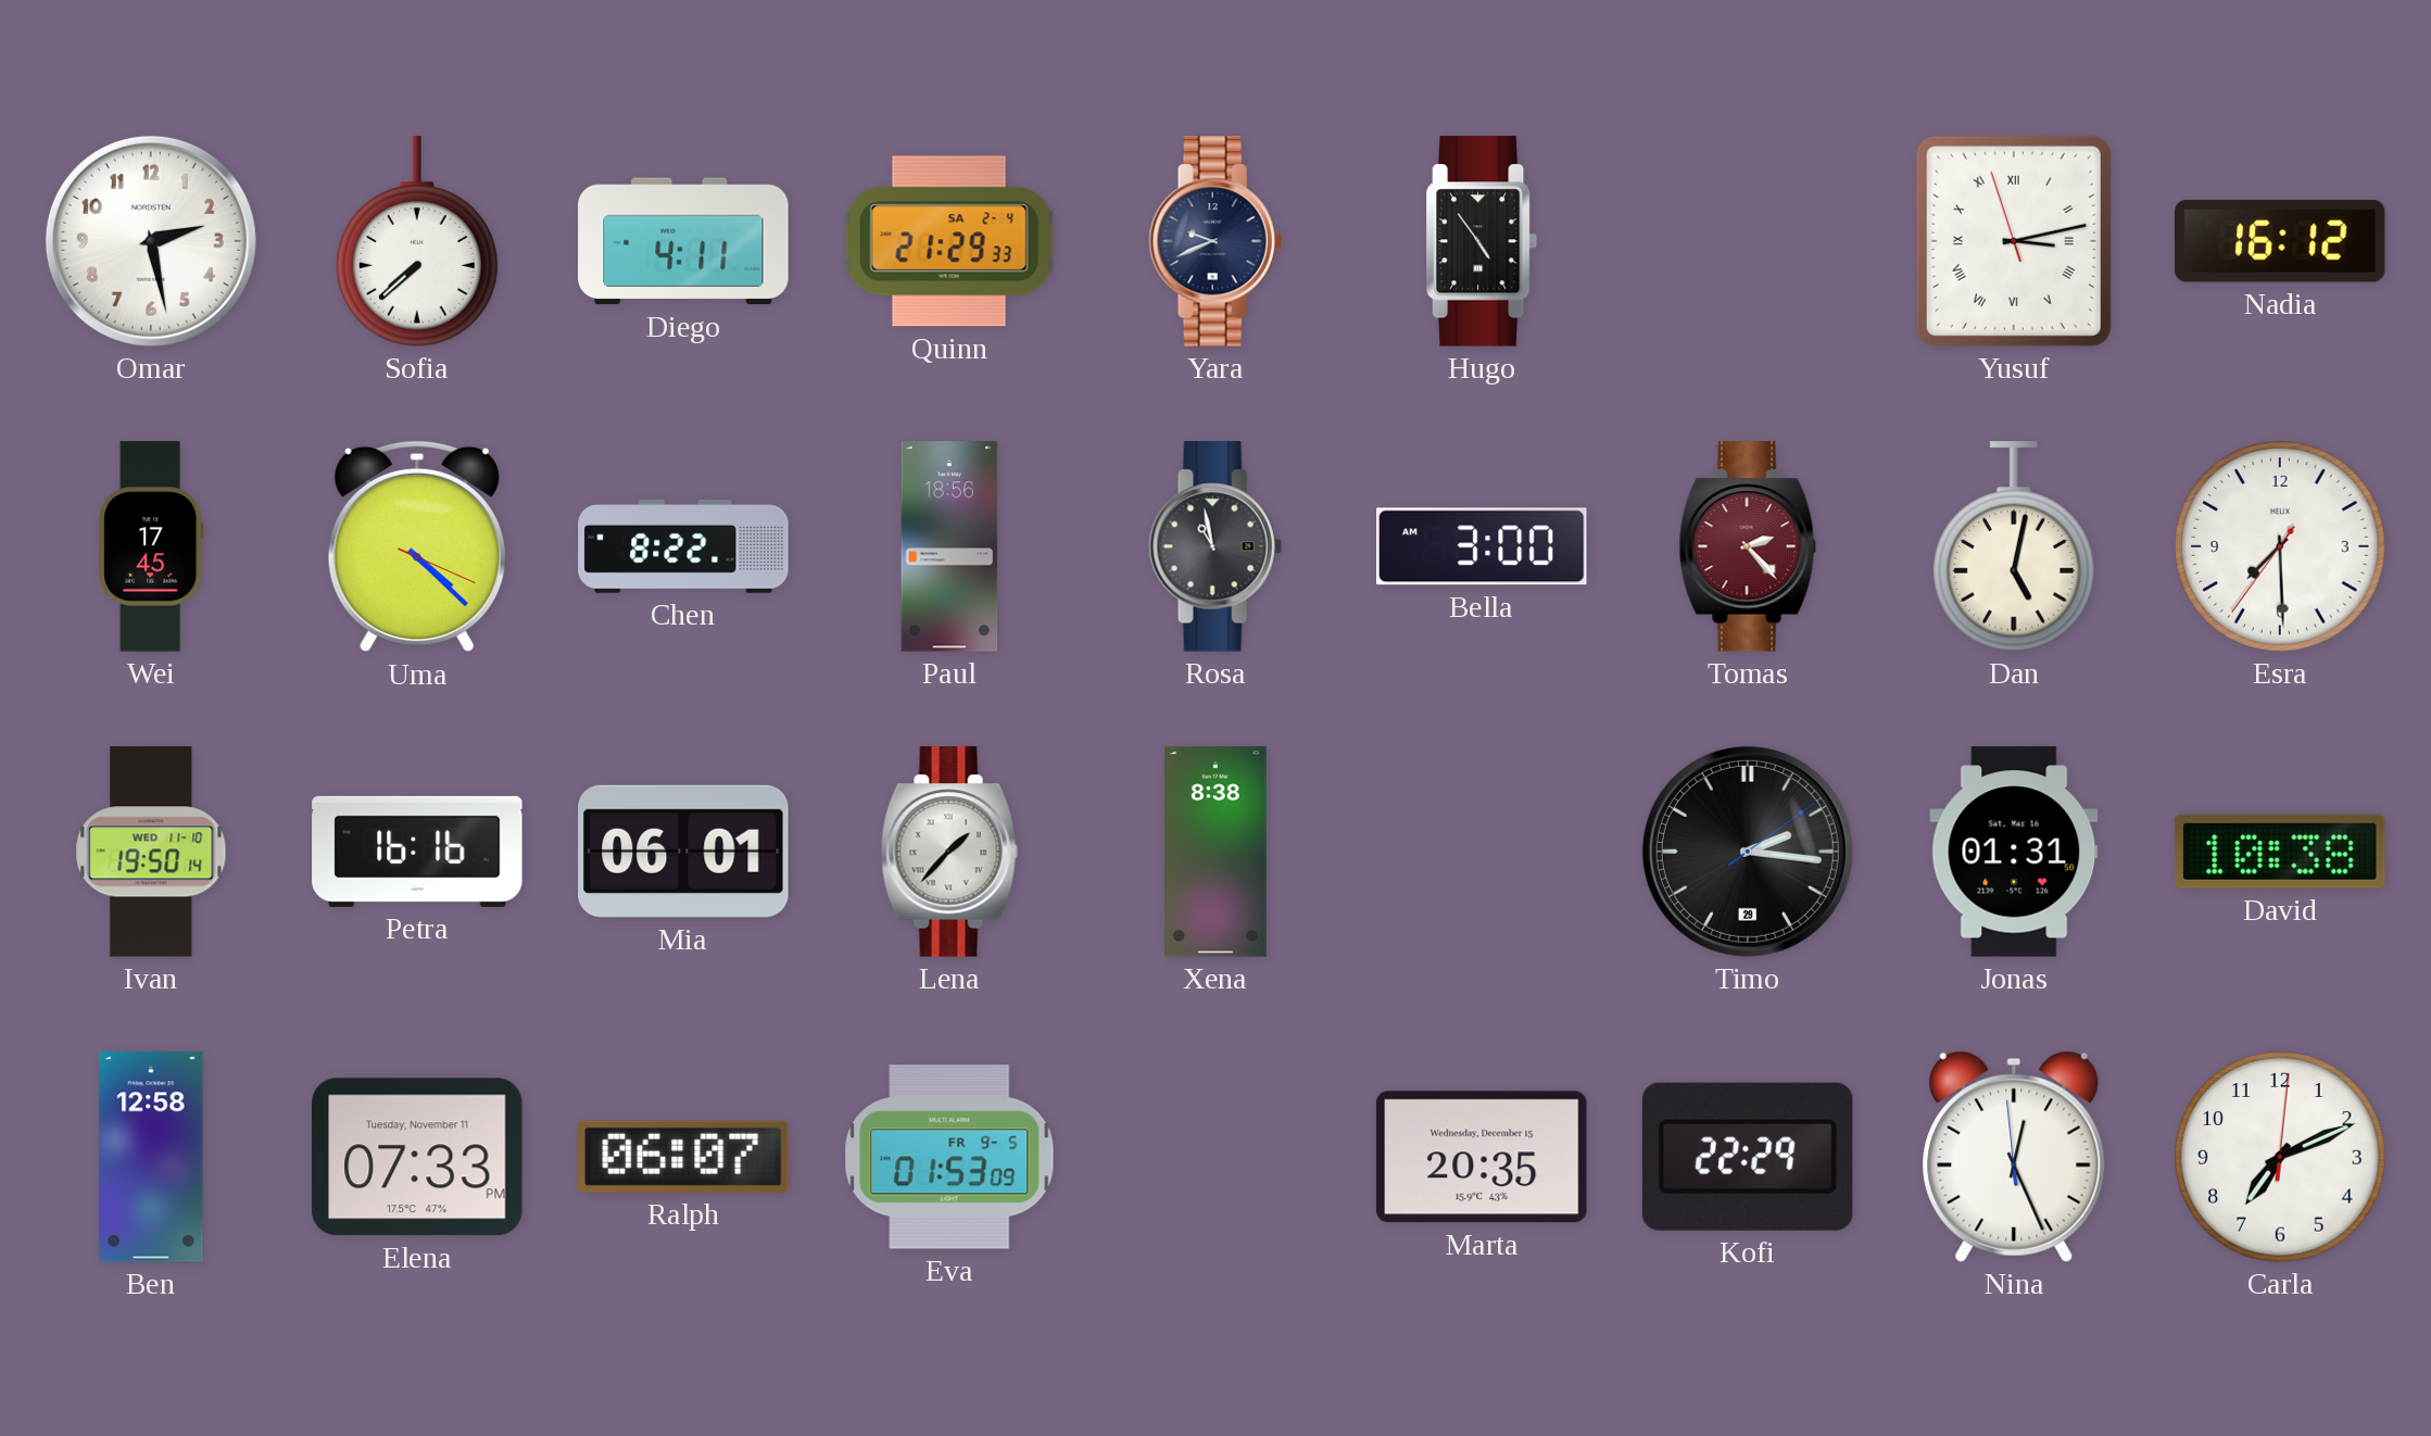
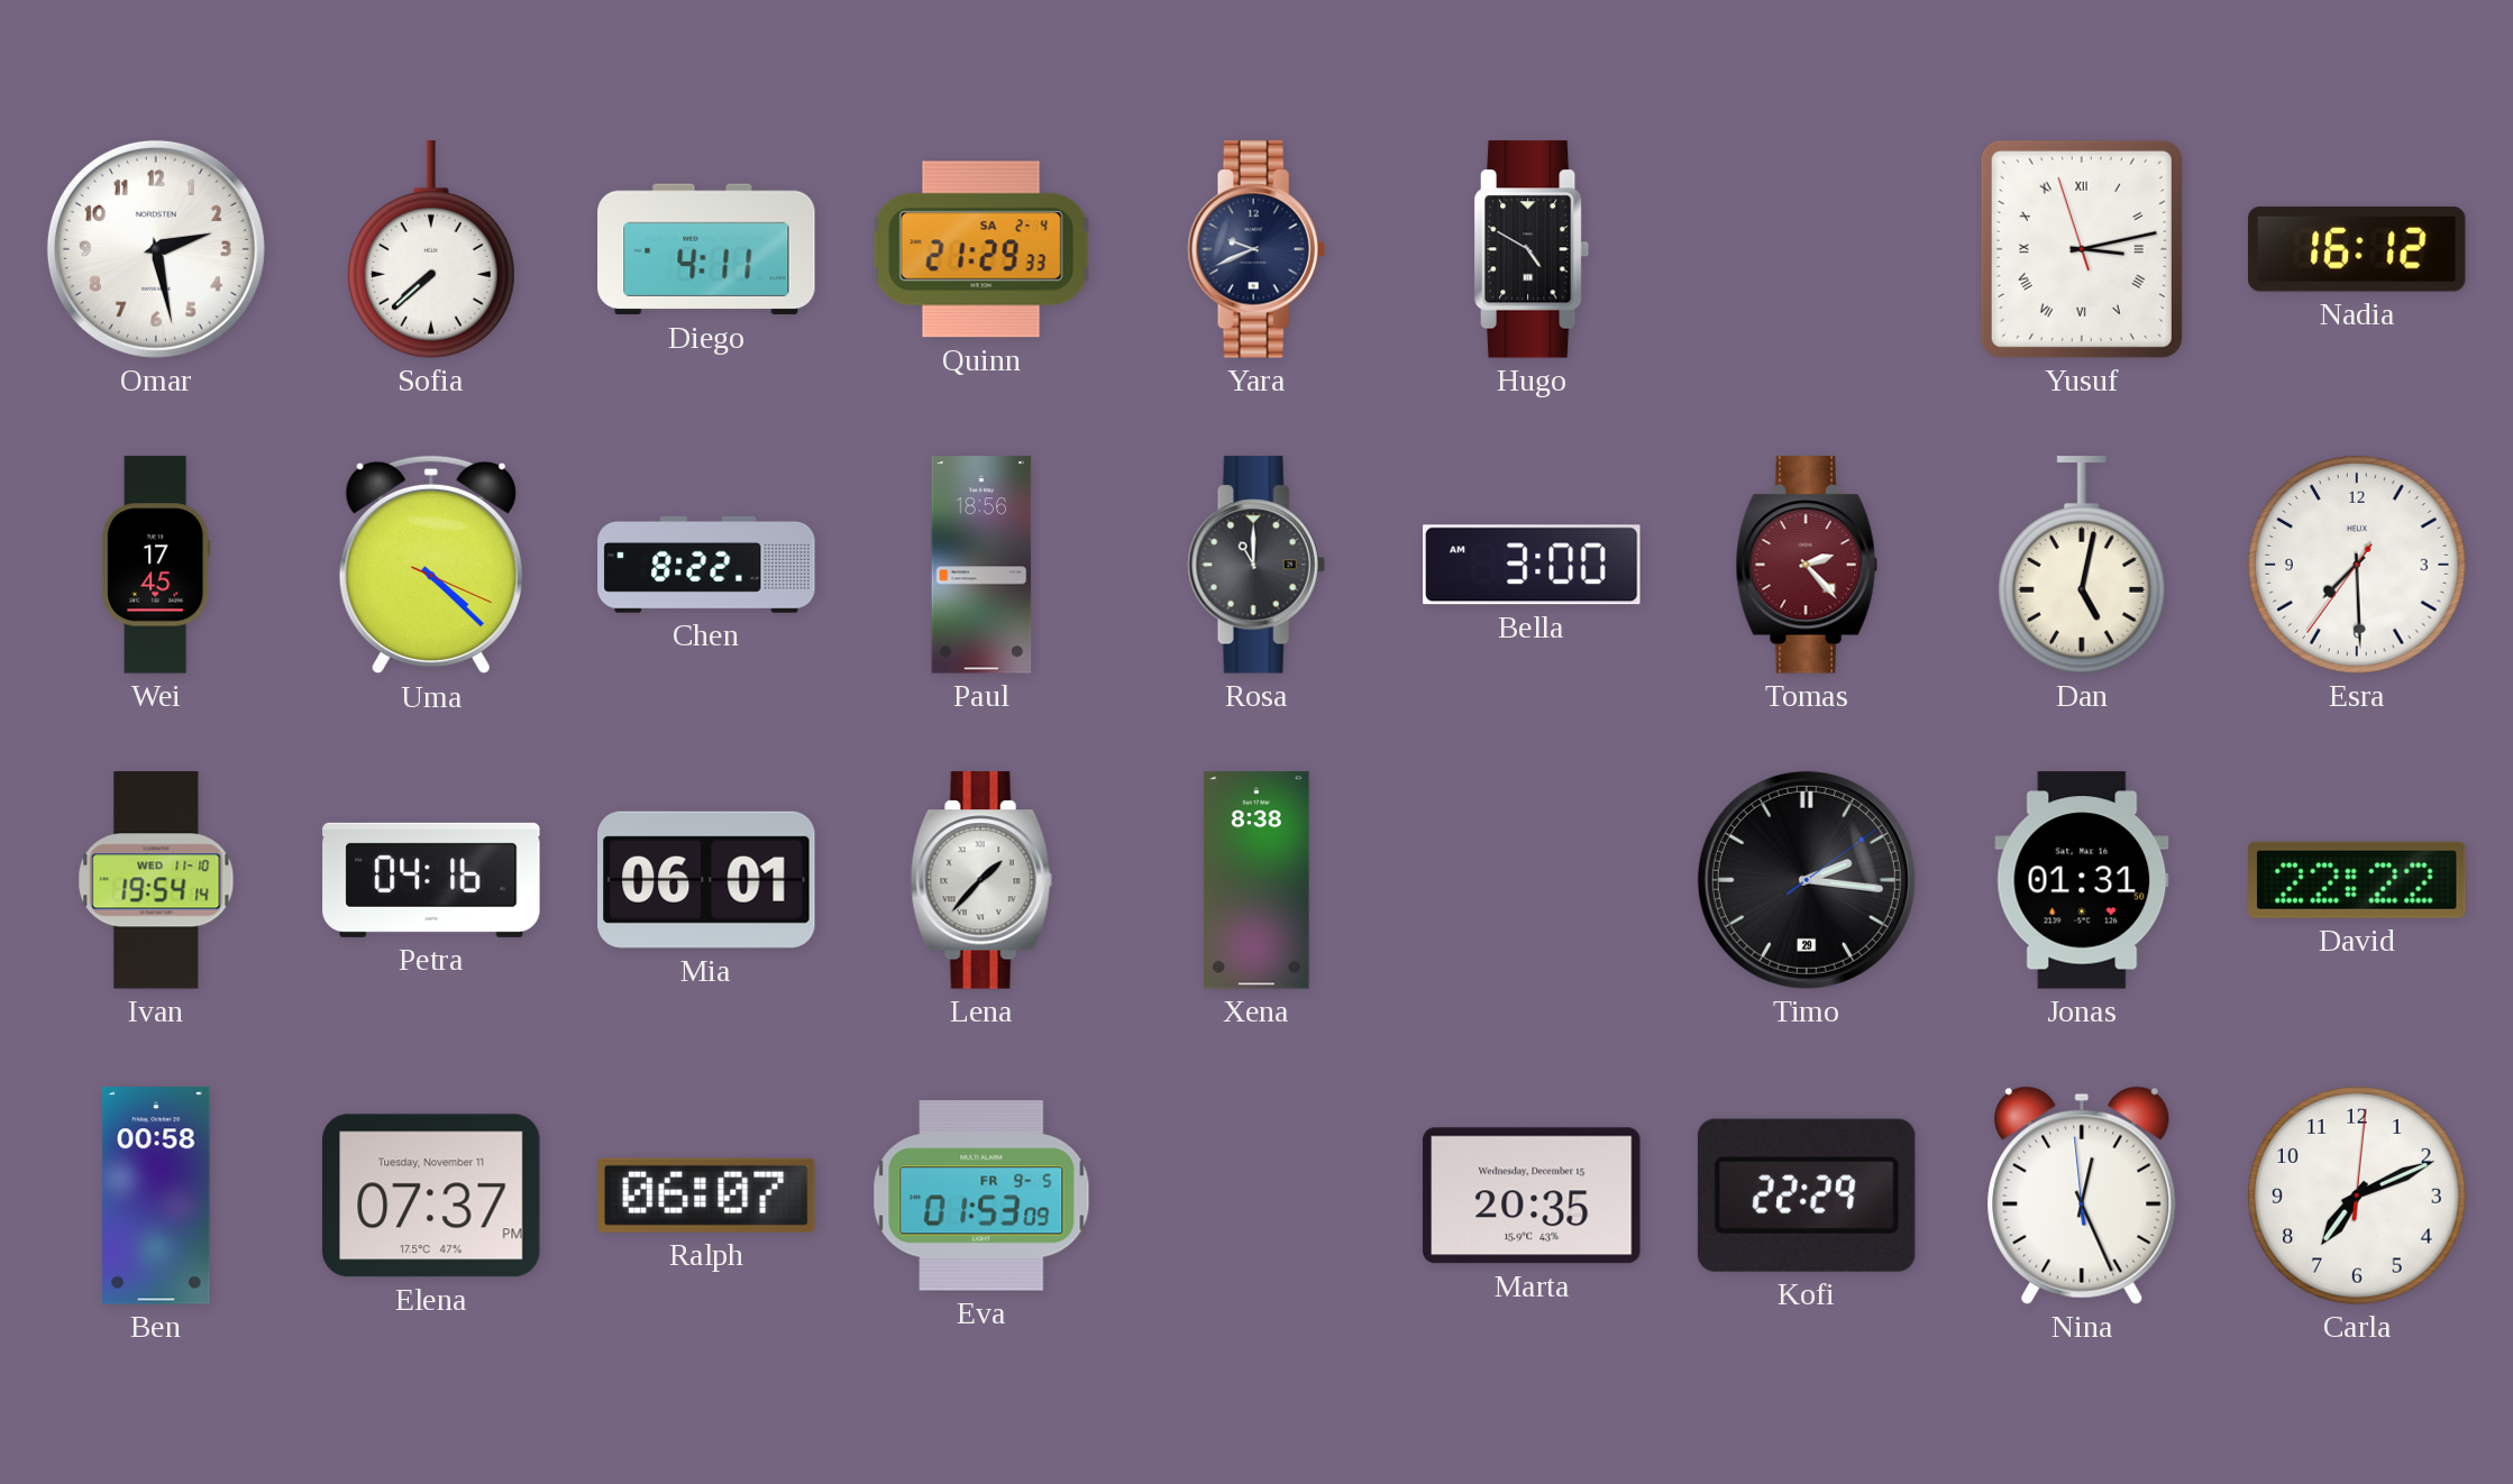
Hugo: 4:54 -> 4:50 (1532, 249)
Rosa: 10:58 -> 11:00 (1256, 565)
Ivan: 19:50 -> 19:54 (156, 880)
Petra: 16:16 -> 04:16 (431, 880)
David: 10:38 -> 22:22 (2357, 880)
Ben: 12:58 -> 00:58 (156, 1196)
Elena: 07:33 -> 07:37 (431, 1196)
